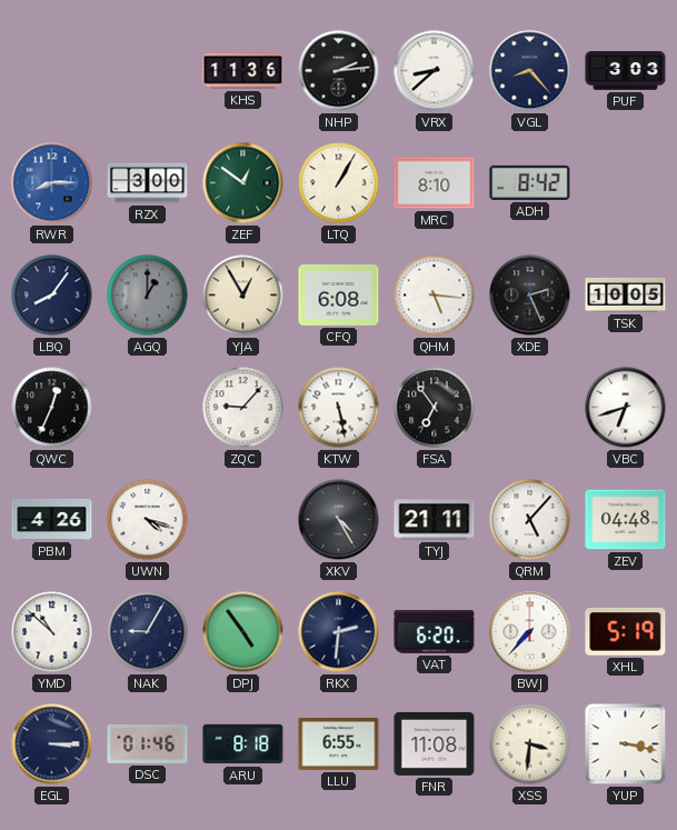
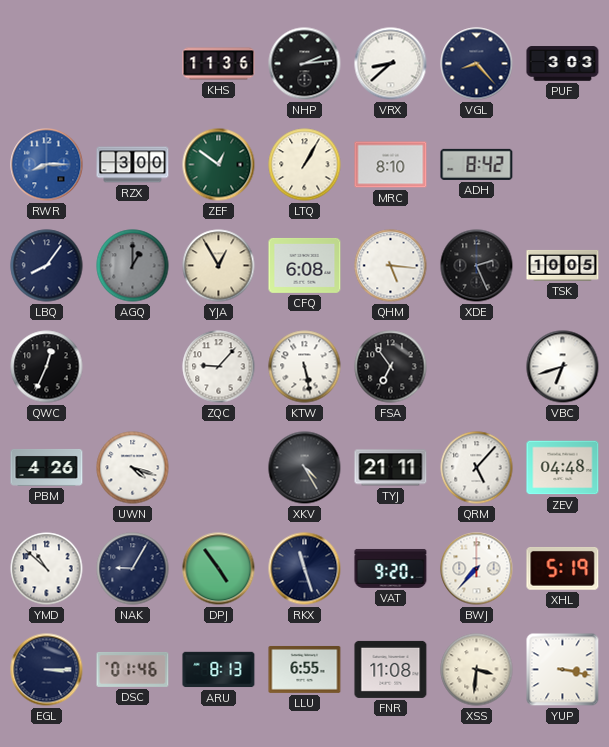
RKX: 2:31 -> 11:27 (305, 569)
VAT: 6:20 -> 9:20 (391, 568)
ARU: 8:18 -> 8:13 (219, 670)
